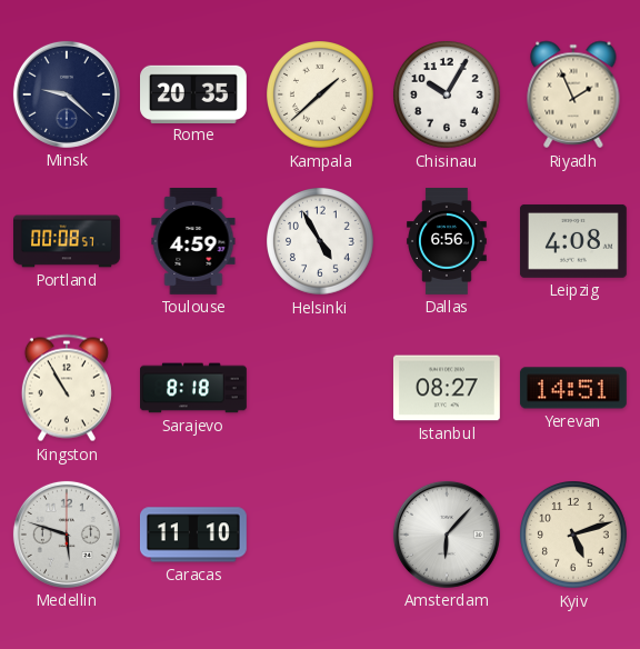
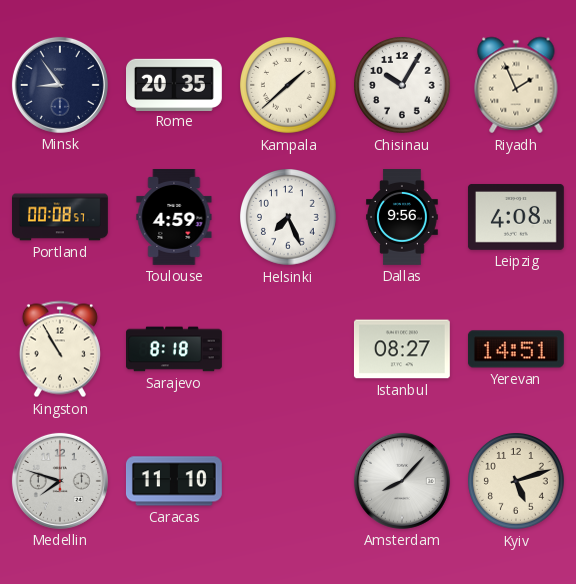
Minsk: 9:22 -> 8:54 (60, 85)
Helsinki: 4:55 -> 7:26 (289, 218)
Dallas: 6:56 -> 9:56 (403, 218)
Medellin: 5:48 -> 7:48 (60, 481)
Amsterdam: 6:07 -> 8:07 (402, 481)
